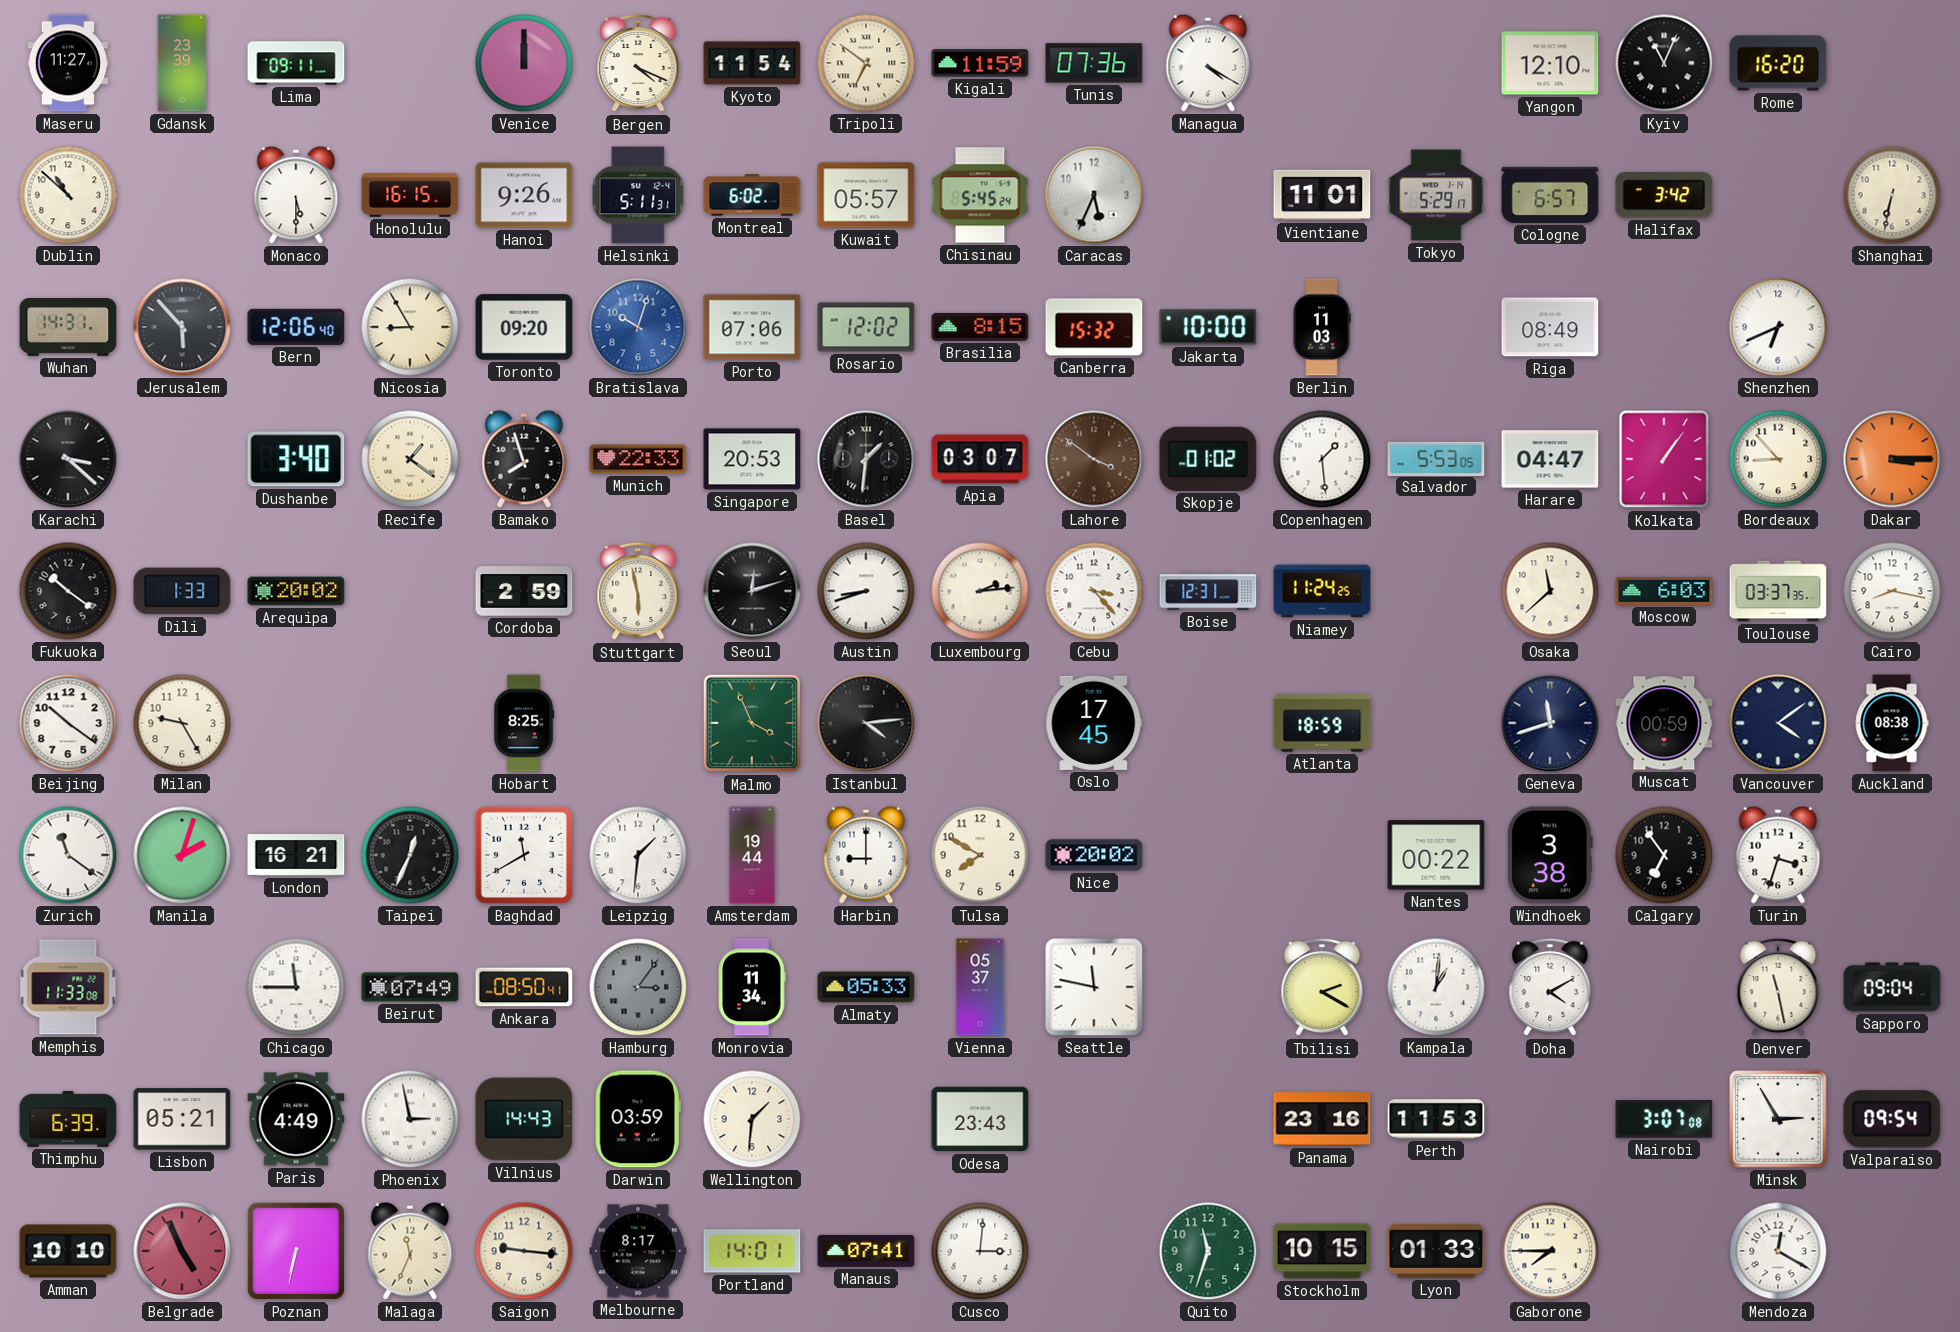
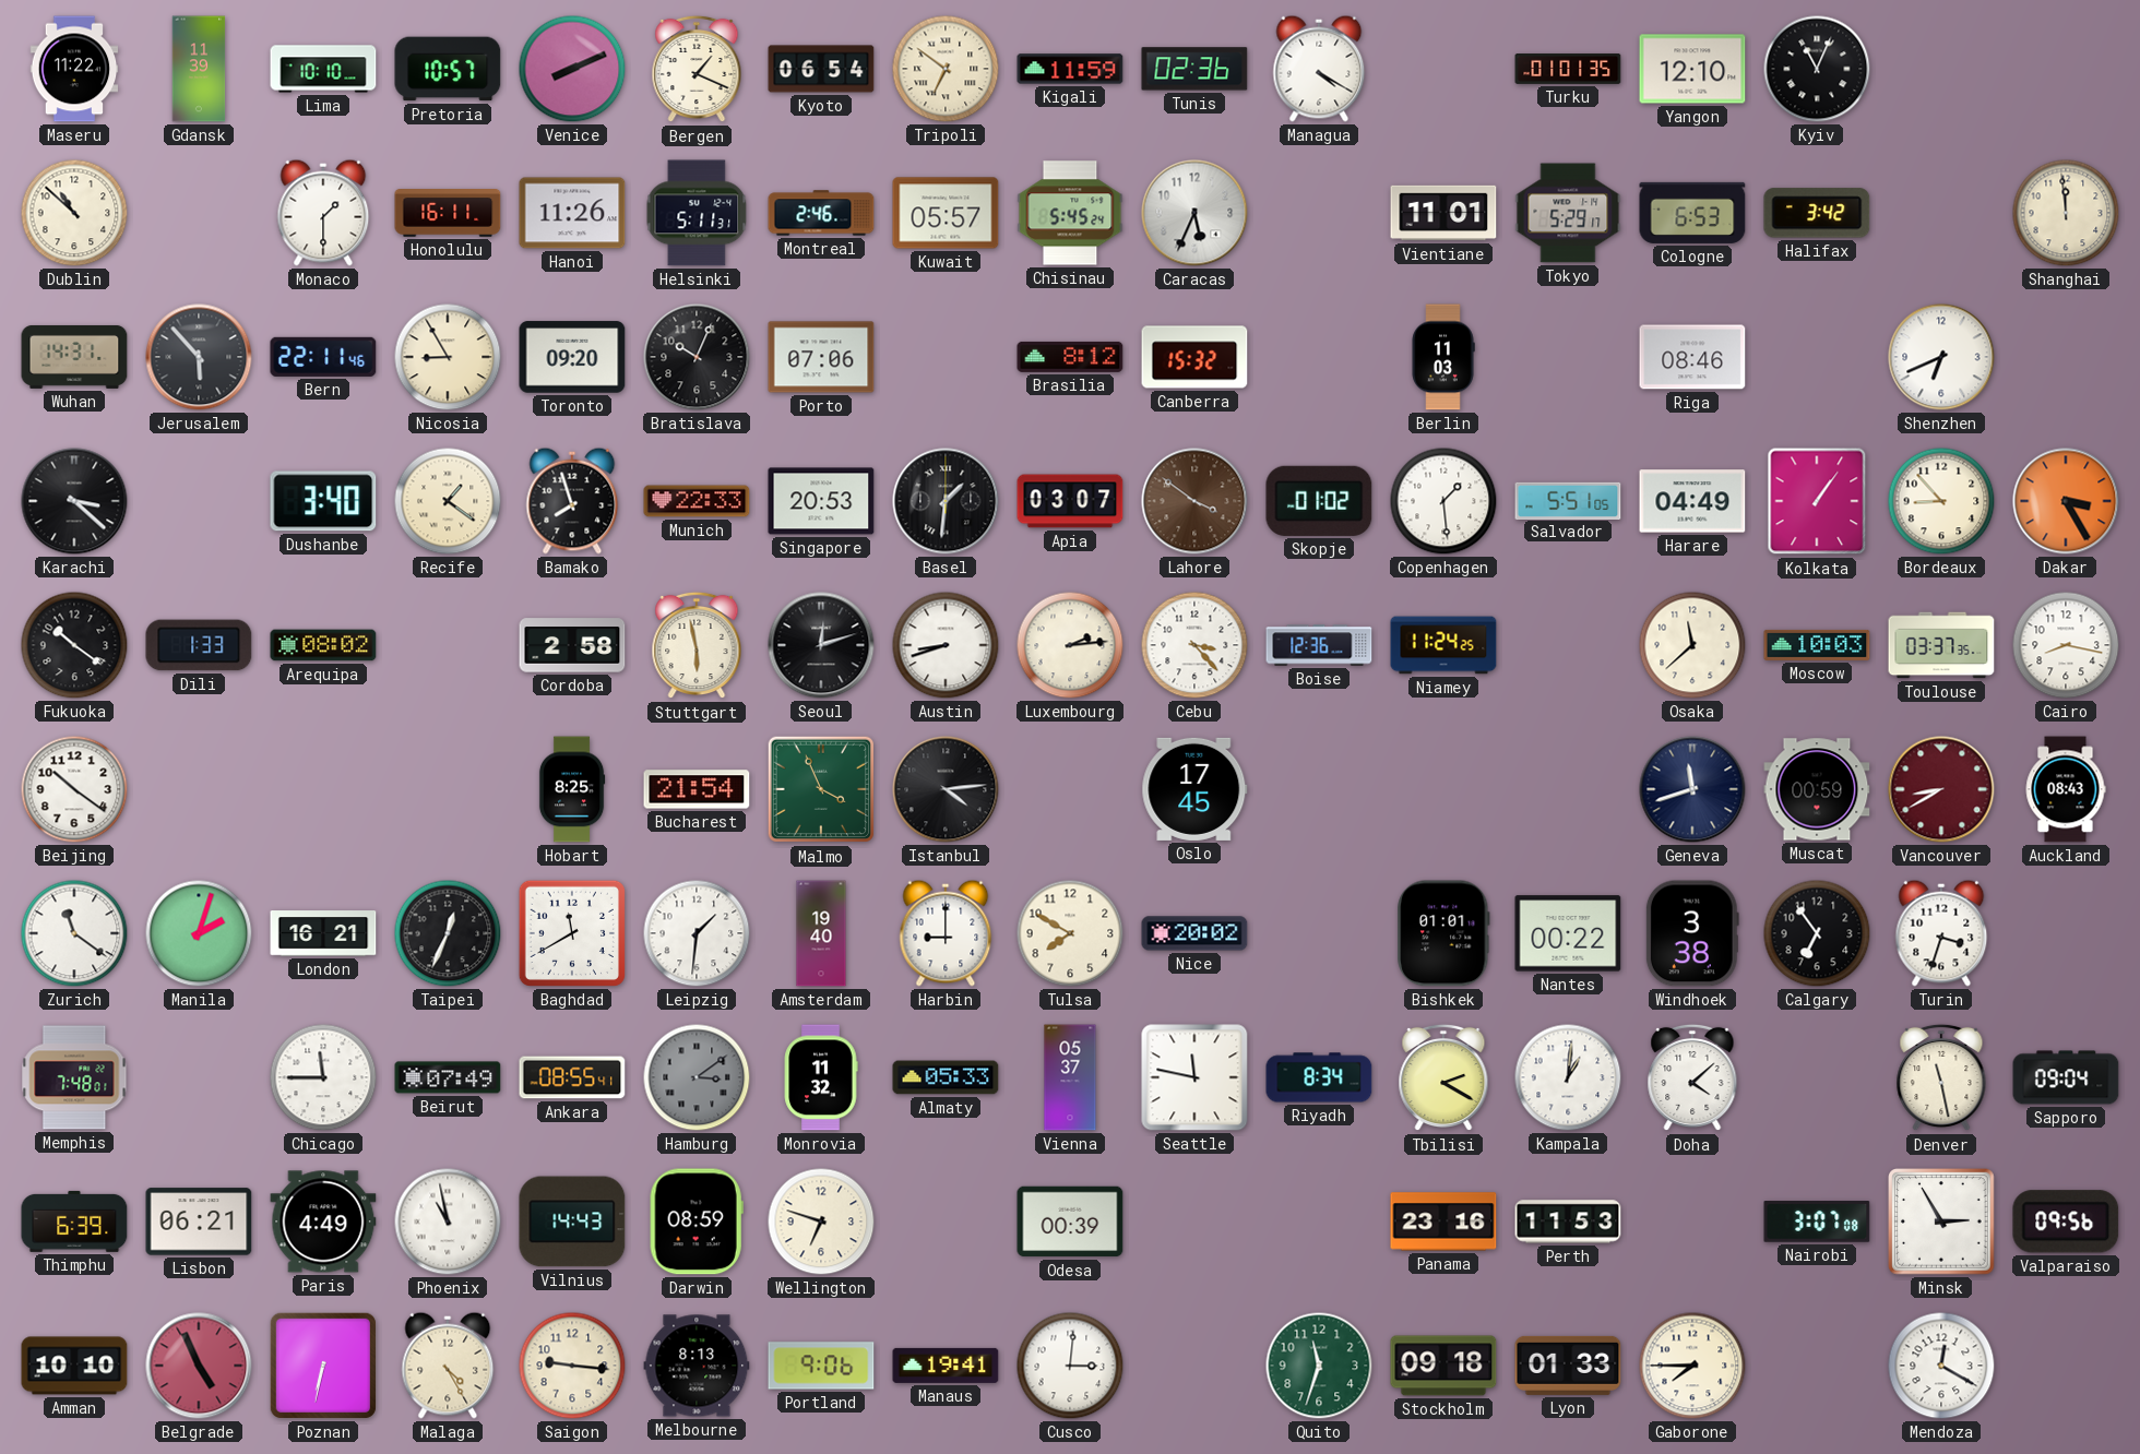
Maseru: 11:27 -> 11:22 (74, 69)
Gdansk: 23:39 -> 11:39 (199, 69)
Lima: 09:11 -> 10:10 (323, 69)
Pretoria: none -> 10:57 (448, 69)
Venice: 12:00 -> 8:11 (572, 69)
Bergen: 4:19 -> 1:19 (697, 69)
Kyoto: 11:54 -> 06:54 (821, 69)
Tunis: 07:36 -> 02:36 (1194, 69)
Turku: none -> 01:01 (1568, 70)
Rome: 16:20 -> none (1778, 63)
Monaco: 5:30 -> 1:30 (323, 213)
Honolulu: 16:15 -> 16:11 (448, 214)
Hanoi: 9:26 -> 11:26 (572, 213)
Montreal: 6:02 -> 2:46 (821, 213)
Cologne: 6:57 -> 6:53 (1692, 213)
Shanghai: 6:32 -> 11:59 (2066, 213)
Bern: 12:06 -> 22:11 (323, 357)
Bratislava: 10:03 -> 10:04 (697, 357)
Bratislava dial: blue -> black (697, 357)
Rosario: 12:02 -> none (866, 327)
Brasilia: 8:15 -> 8:12 (1070, 357)
Jakarta: 10:00 -> none (1208, 327)
Riga: 08:49 -> 08:46 (1692, 357)
Salvador: 5:53 -> 5:51 (1568, 500)
Harare: 04:47 -> 04:49 (1692, 501)
Dakar: 3:15 -> 3:25 (2066, 501)
Arequipa: 20:02 -> 08:02 (323, 645)
Cordoba: 2:59 -> 2:58 (572, 645)
Boise: 12:31 -> 12:36 (1319, 645)
Moscow: 6:03 -> 10:03 (1817, 645)
Milan: 9:25 -> none (182, 723)
Bucharest: none -> 21:54 (697, 789)
Atlanta: 18:59 -> none (1322, 723)
Vancouver: 4:09 -> 8:40 (1941, 789)
Vancouver dial: navy -> burgundy (1941, 789)
Auckland: 08:38 -> 08:43 (2066, 789)
Amsterdam: 19:44 -> 19:40 (821, 933)
Bishkek: none -> 01:01 (1443, 933)
Memphis: 11:33 -> 7:48 (74, 1077)
Ankara: 08:50 -> 08:55 (572, 1077)
Hamburg: 3:06 -> 3:09 (697, 1077)
Monrovia: 11:34 -> 11:32 (821, 1077)
Riyadh: none -> 8:34 (1319, 1077)
Doha: 4:10 -> 4:08 (1692, 1077)
Lisbon: 05:21 -> 06:21 (199, 1221)
Phoenix: 2:58 -> 10:58 (448, 1221)
Darwin: 03:59 -> 08:59 (697, 1221)
Wellington: 1:31 -> 6:48 (821, 1221)
Odesa: 23:43 -> 00:39 (1070, 1221)
Valparaiso: 09:54 -> 09:56 (2066, 1221)
Malaga: 11:34 -> 4:25 (448, 1366)
Melbourne: 8:17 -> 8:13 (697, 1366)
Portland: 14:01 -> 9:06 (821, 1366)
Manaus: 07:41 -> 19:41 (946, 1366)
Stockholm: 10:15 -> 09:18 (1443, 1366)
